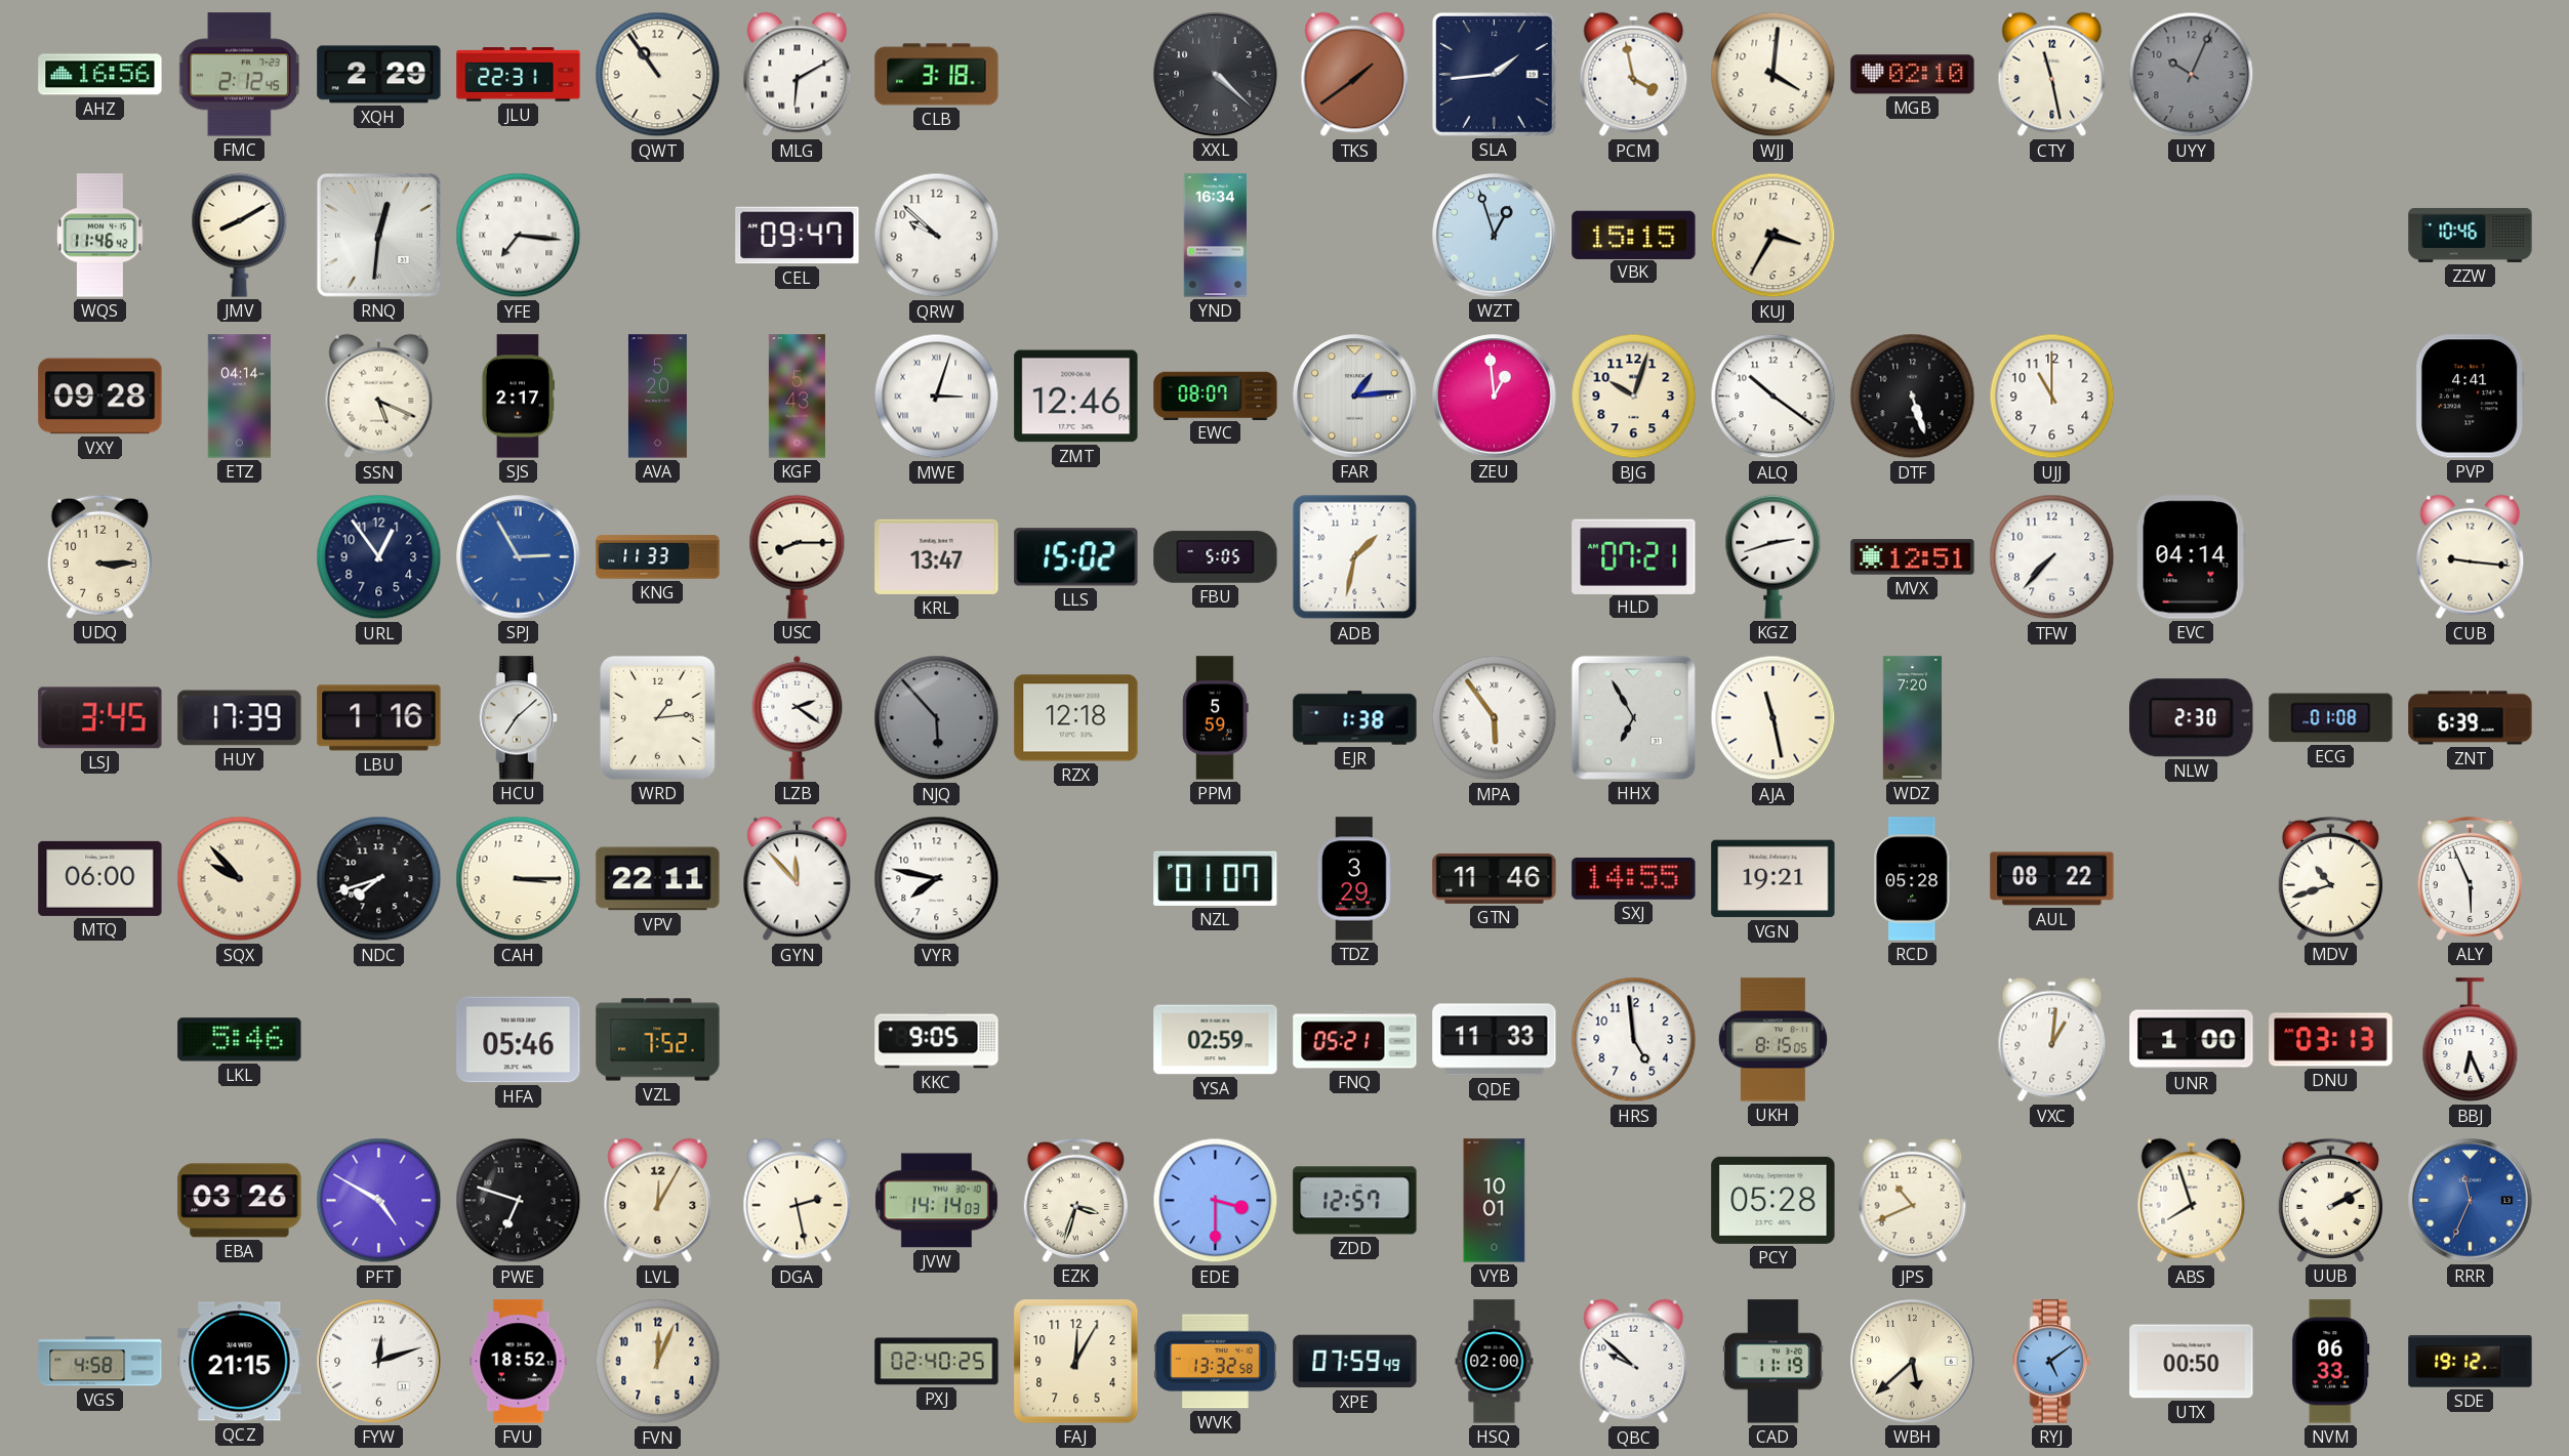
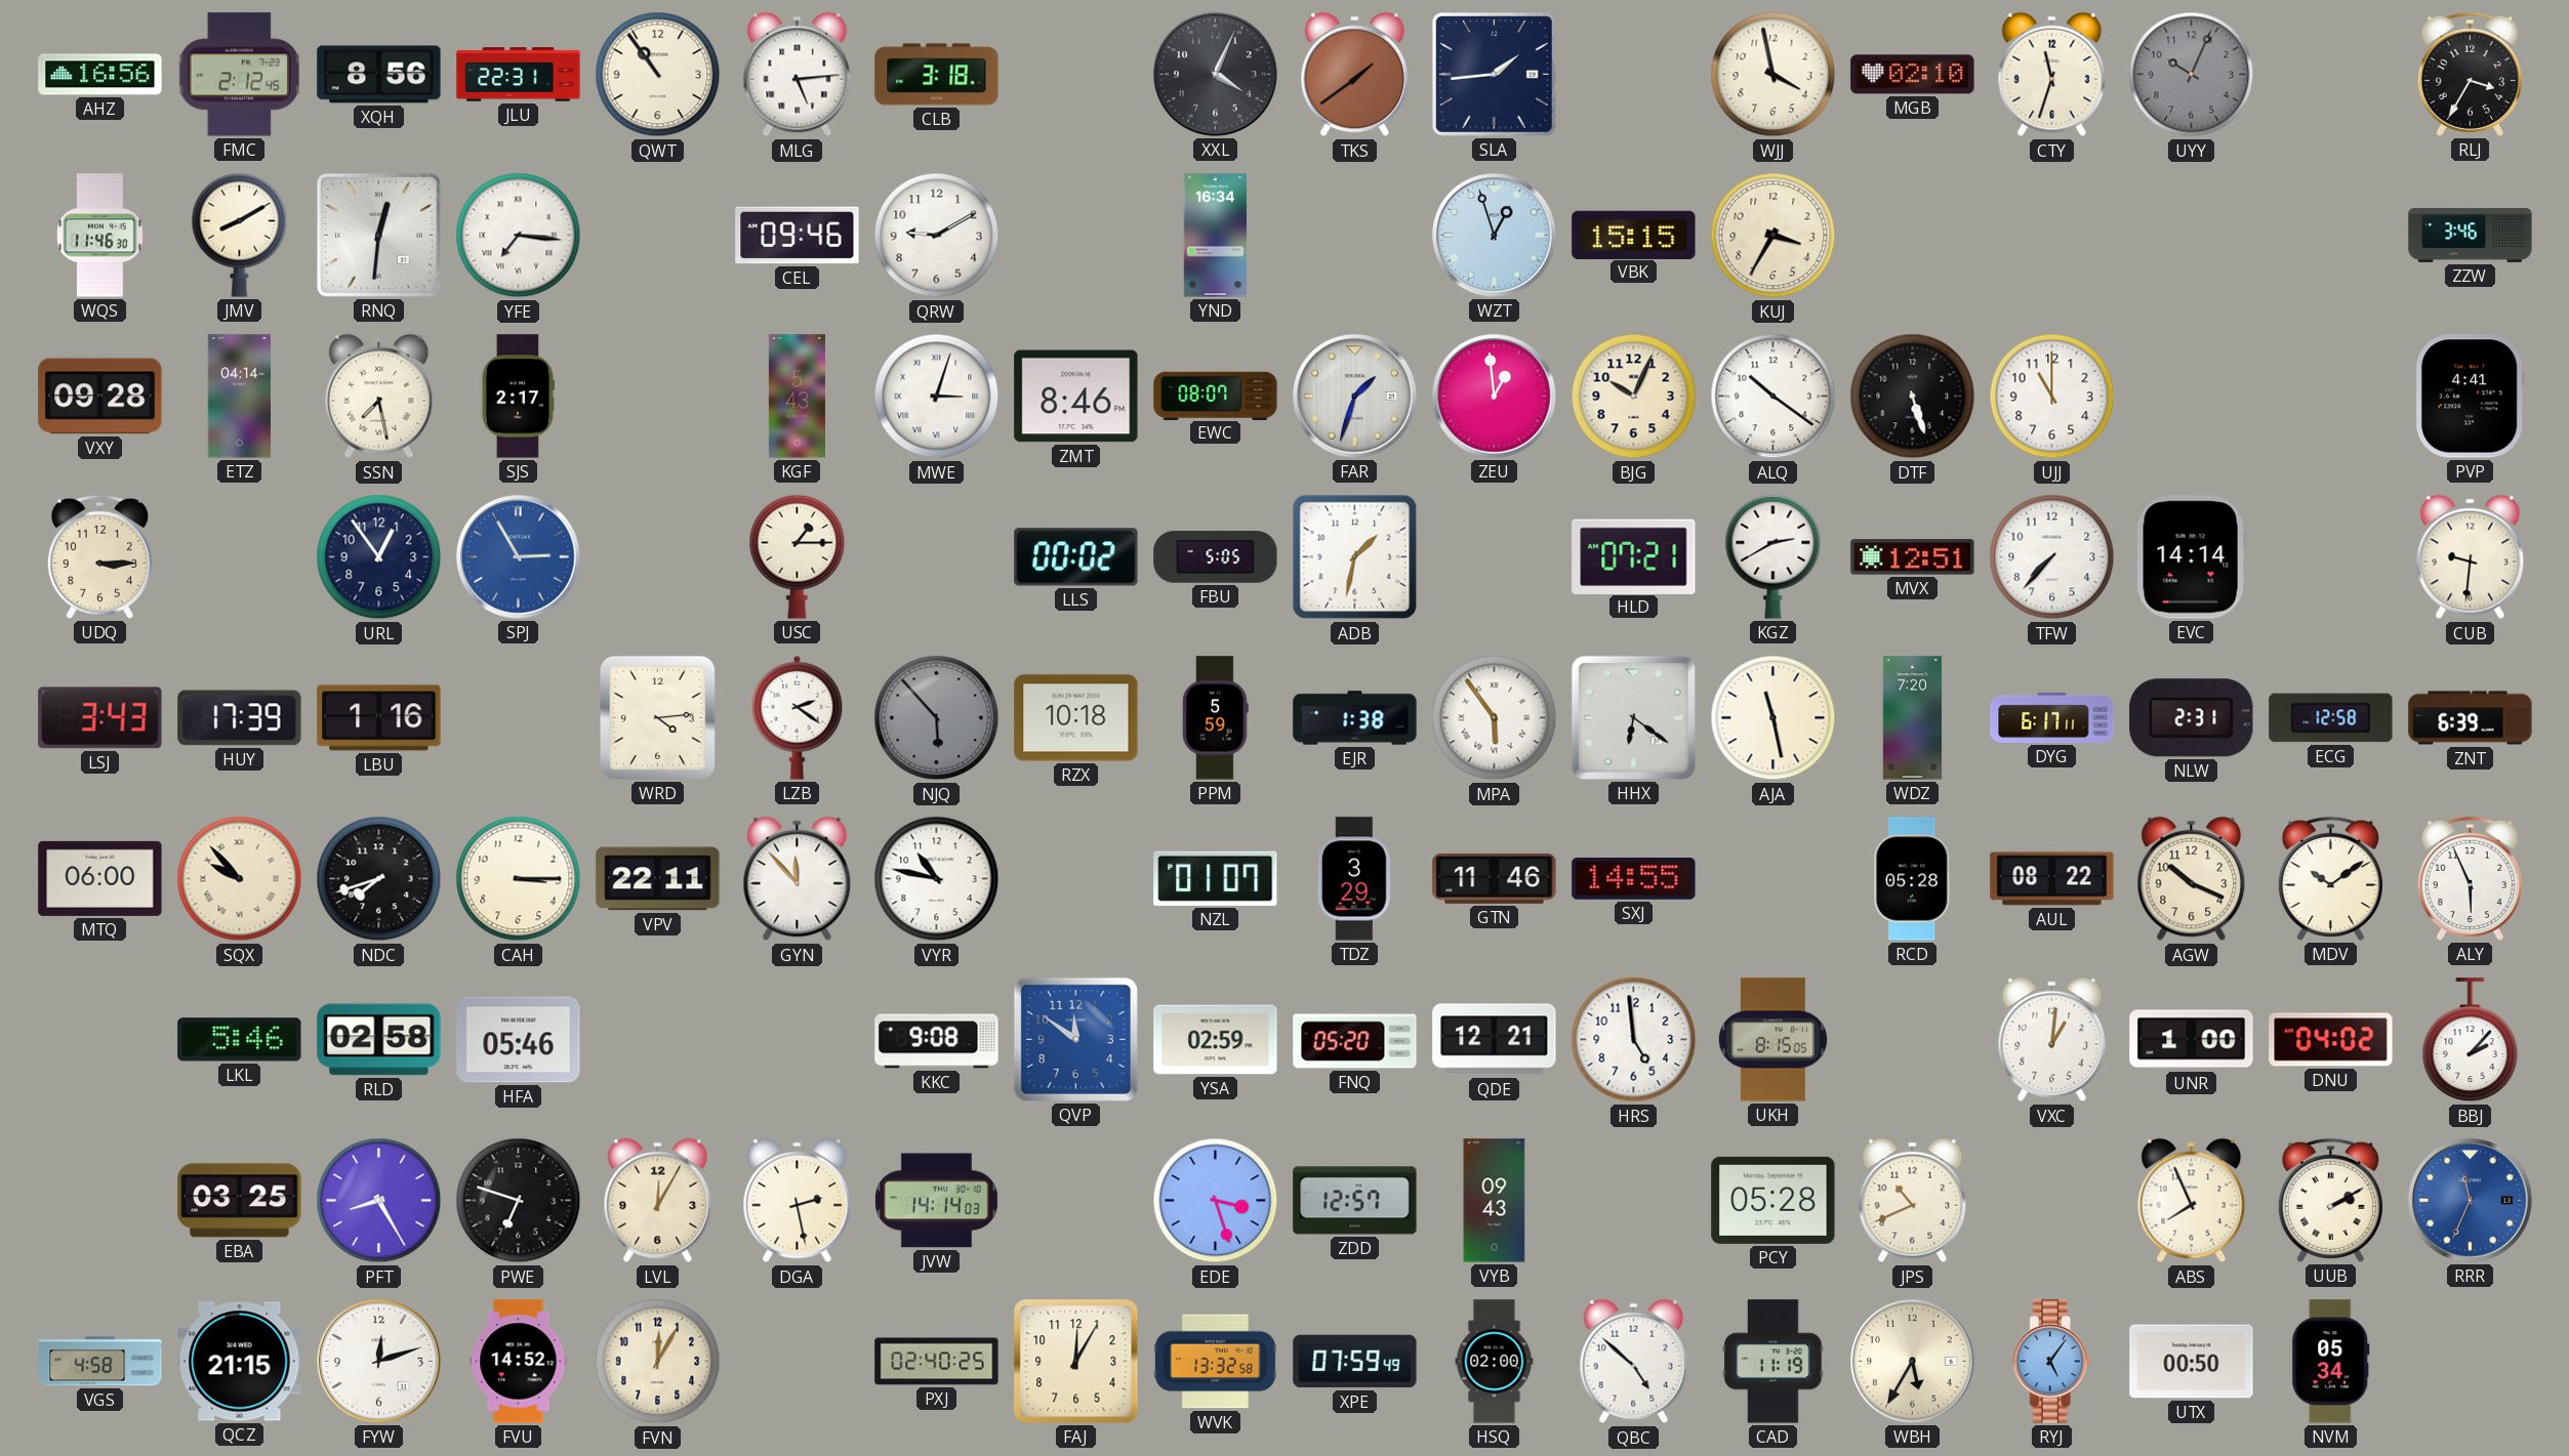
XQH: 2:29 -> 8:56 (379, 75)
MLG: 6:10 -> 5:14 (798, 75)
XXL: 4:22 -> 4:04 (1216, 75)
PCM: 3:58 -> none (1634, 75)
WJJ: 4:01 -> 3:58 (1773, 75)
CTY: 11:28 -> 11:33 (2052, 75)
RLJ: none -> 3:35 (2470, 74)
WQS: 11:46:42 -> 11:46:30 (100, 236)
CEL: 09:47 -> 09:46 (798, 236)
QRW: 9:52 -> 9:10 (937, 236)
ZZW: 10:46 -> 3:46 (2471, 235)
SSN: 5:19 -> 7:28 (379, 397)
AVA: 5:20 -> none (657, 397)
ZMT: 12:46 -> 8:46 (1076, 397)
FAR: 1:14 -> 1:33 (1355, 397)
BJG: 10:03 -> 10:04 (1634, 397)
KNG: 11:33 -> none (658, 557)
USC: 8:15 -> 1:15 (798, 556)
KRL: 13:47 -> none (937, 556)
LLS: 15:02 -> 00:02 (1076, 557)
KGZ: 2:42 -> 2:40 (1773, 556)
EVC: 04:14 -> 14:14 (2191, 557)
CUB: 9:16 -> 9:31 (2471, 557)
LSJ: 3:45 -> 3:43 (100, 718)
HCU: 7:08 -> none (518, 718)
WRD: 1:14 -> 4:14 (657, 717)
RZX: 12:18 -> 10:18 (1076, 718)
HHX: 6:55 -> 6:21 (1633, 717)
DYG: none -> 6:17 (2052, 717)
NLW: 2:30 -> 2:31 (2192, 718)
ECG: 01:08 -> 12:58 (2331, 718)
VYR: 7:47 -> 10:47 (937, 879)
VGN: 19:21 -> none (1773, 879)
AGW: none -> 10:19 (2192, 879)
MDV: 10:42 -> 10:09 (2330, 878)
RLD: none -> 02:58 (379, 1040)
VZL: 7:52 -> none (658, 1040)
KKC: 9:05 -> 9:08 (937, 1040)
QVP: none -> 11:51 (1075, 1039)
FNQ: 05:21 -> 05:20 (1355, 1040)
QDE: 11:33 -> 12:21 (1495, 1040)
DNU: 03:13 -> 04:02 (2331, 1040)
BBJ: 6:26 -> 2:07 (2471, 1040)
EBA: 03:26 -> 03:25 (240, 1201)
PFT: 4:50 -> 8:25 (379, 1201)
EZK: 3:33 -> none (1075, 1200)
EDE: 3:30 -> 3:27 (1216, 1201)
VYB: 10:01 -> 09:43 (1495, 1201)
ABS: 7:57 -> 7:56 (2192, 1201)
FVU: 18:52 -> 14:52 (519, 1362)
FVN: 12:04 -> 12:05 (658, 1362)
QBC: 9:52 -> 4:52 (1634, 1362)
WBH: 5:38 -> 5:35 (1913, 1362)
RYJ: 5:09 -> 5:06 (2051, 1362)
NVM: 06:33 -> 05:34 (2331, 1362)
SDE: 19:12 -> none (2471, 1362)
